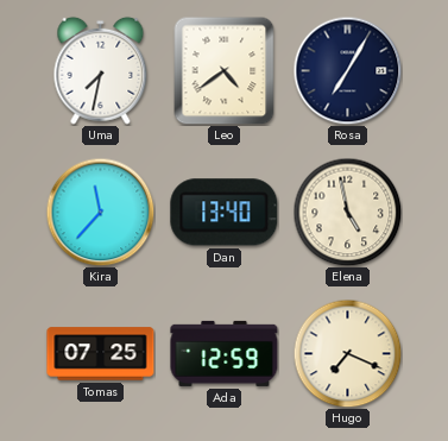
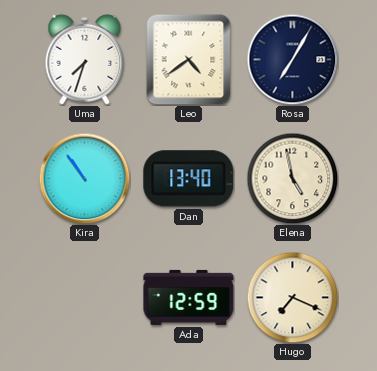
Uma: 7:32 -> 7:33 (85, 59)
Kira: 11:37 -> 10:54 (84, 178)
Tomas: 07:25 -> none (101, 354)
